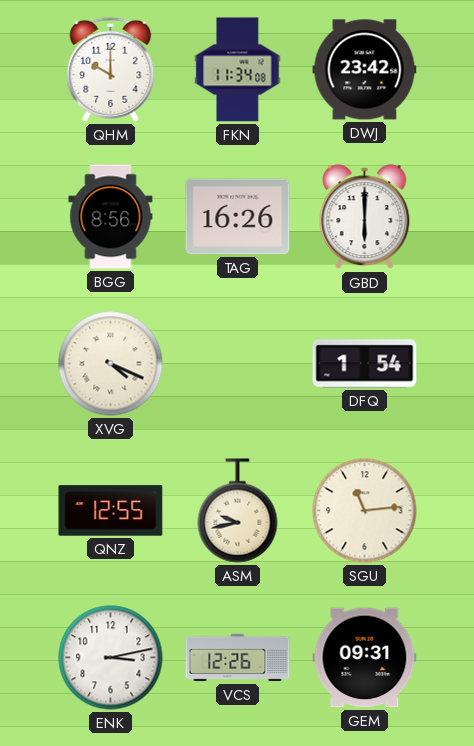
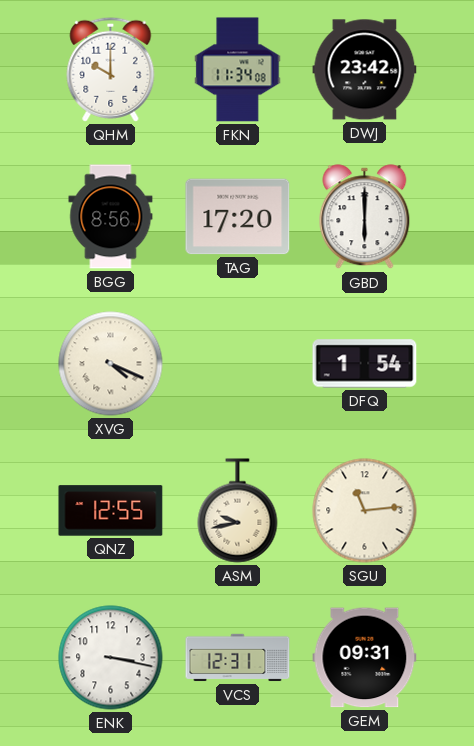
TAG: 16:26 -> 17:20 (238, 217)
ENK: 3:13 -> 3:17 (111, 658)
VCS: 12:26 -> 12:31 (238, 658)
